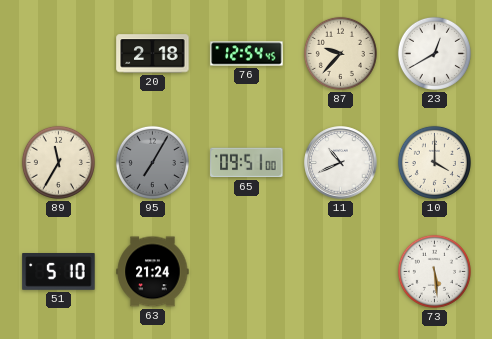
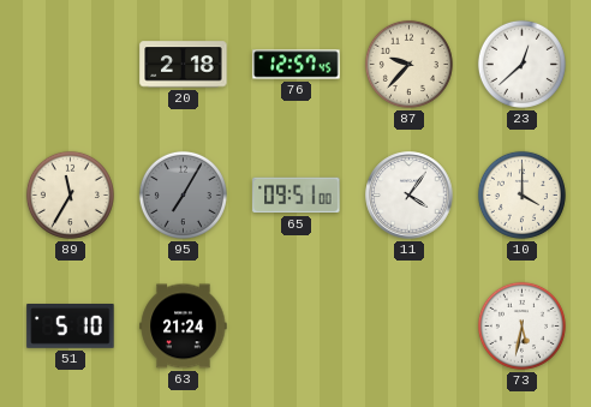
76: 12:54 -> 12:57 (297, 65)
23: 12:40 -> 12:38 (521, 64)
11: 10:41 -> 4:06 (410, 196)
73: 5:29 -> 5:32 (521, 325)
